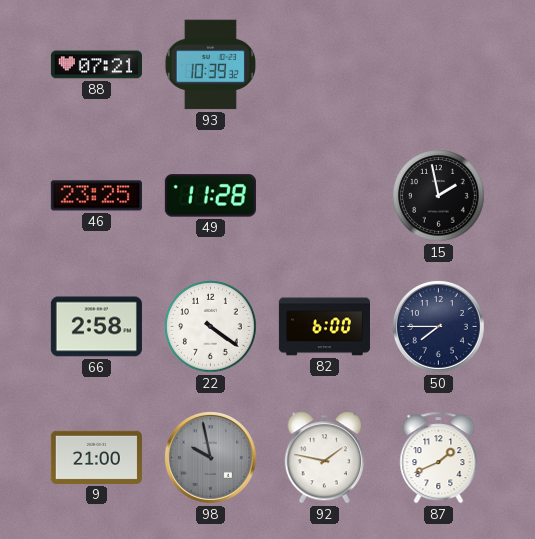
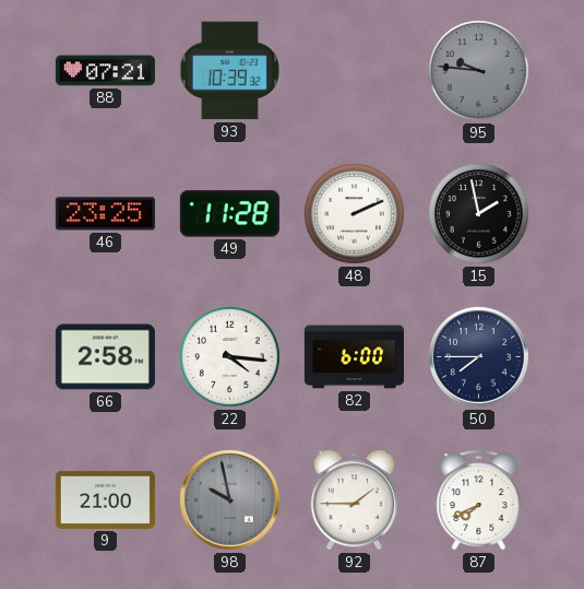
95: none -> 9:46 (479, 71)
48: none -> 2:11 (355, 214)
22: 4:21 -> 4:16 (230, 357)
92: 1:47 -> 1:45 (354, 500)
87: 1:41 -> 7:41 (479, 500)
